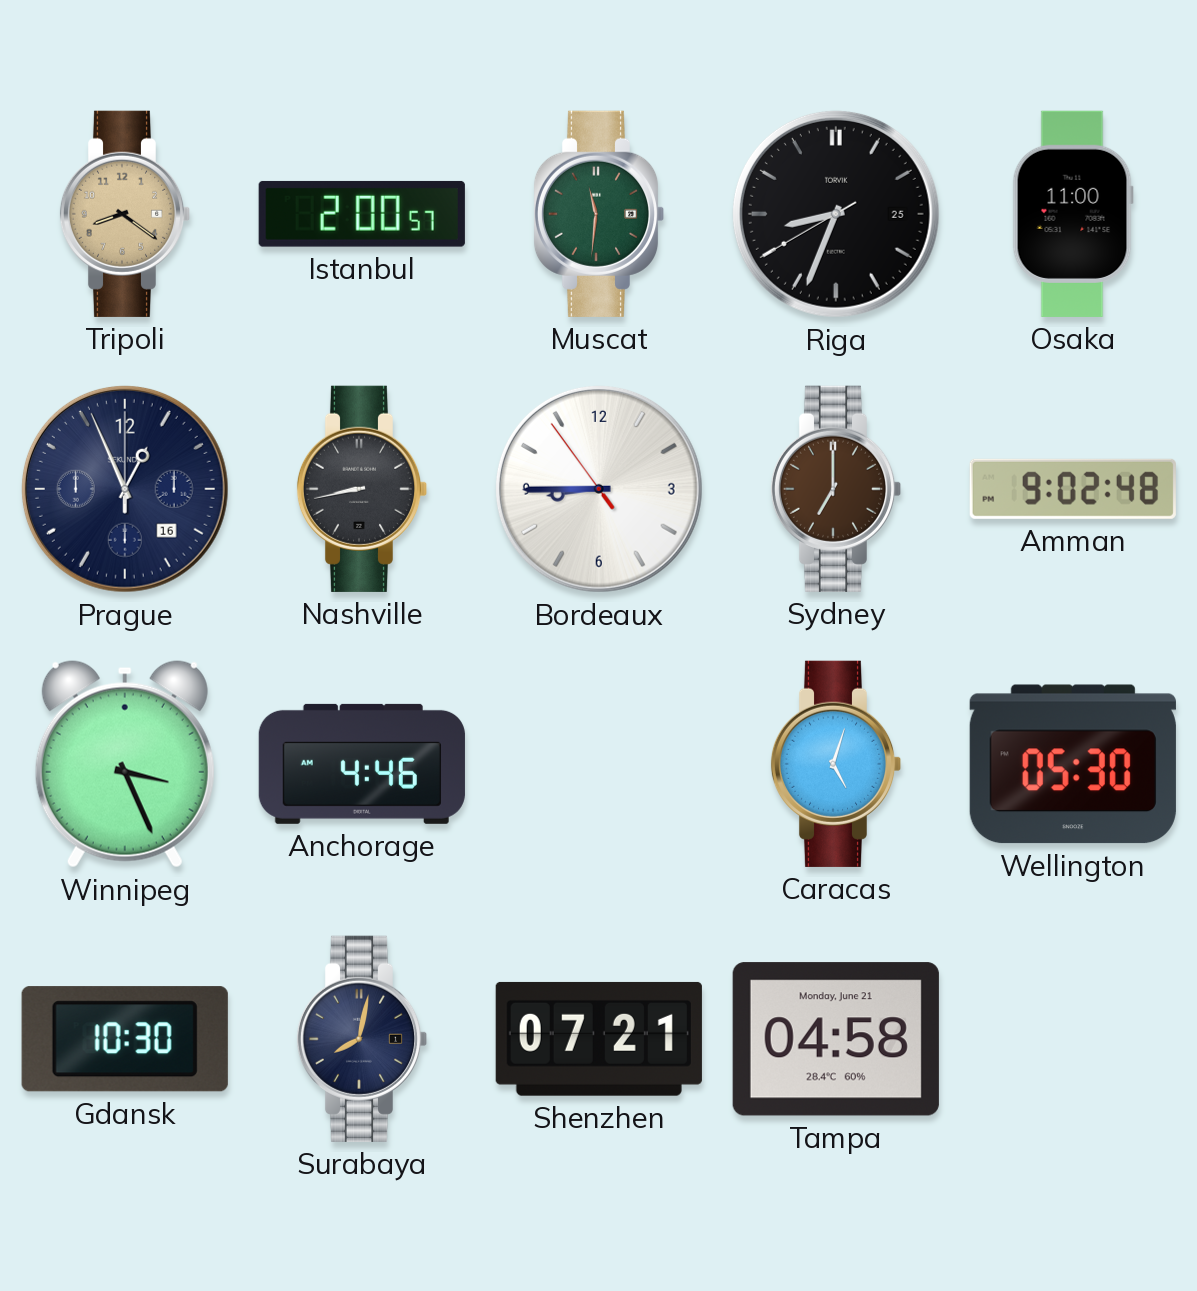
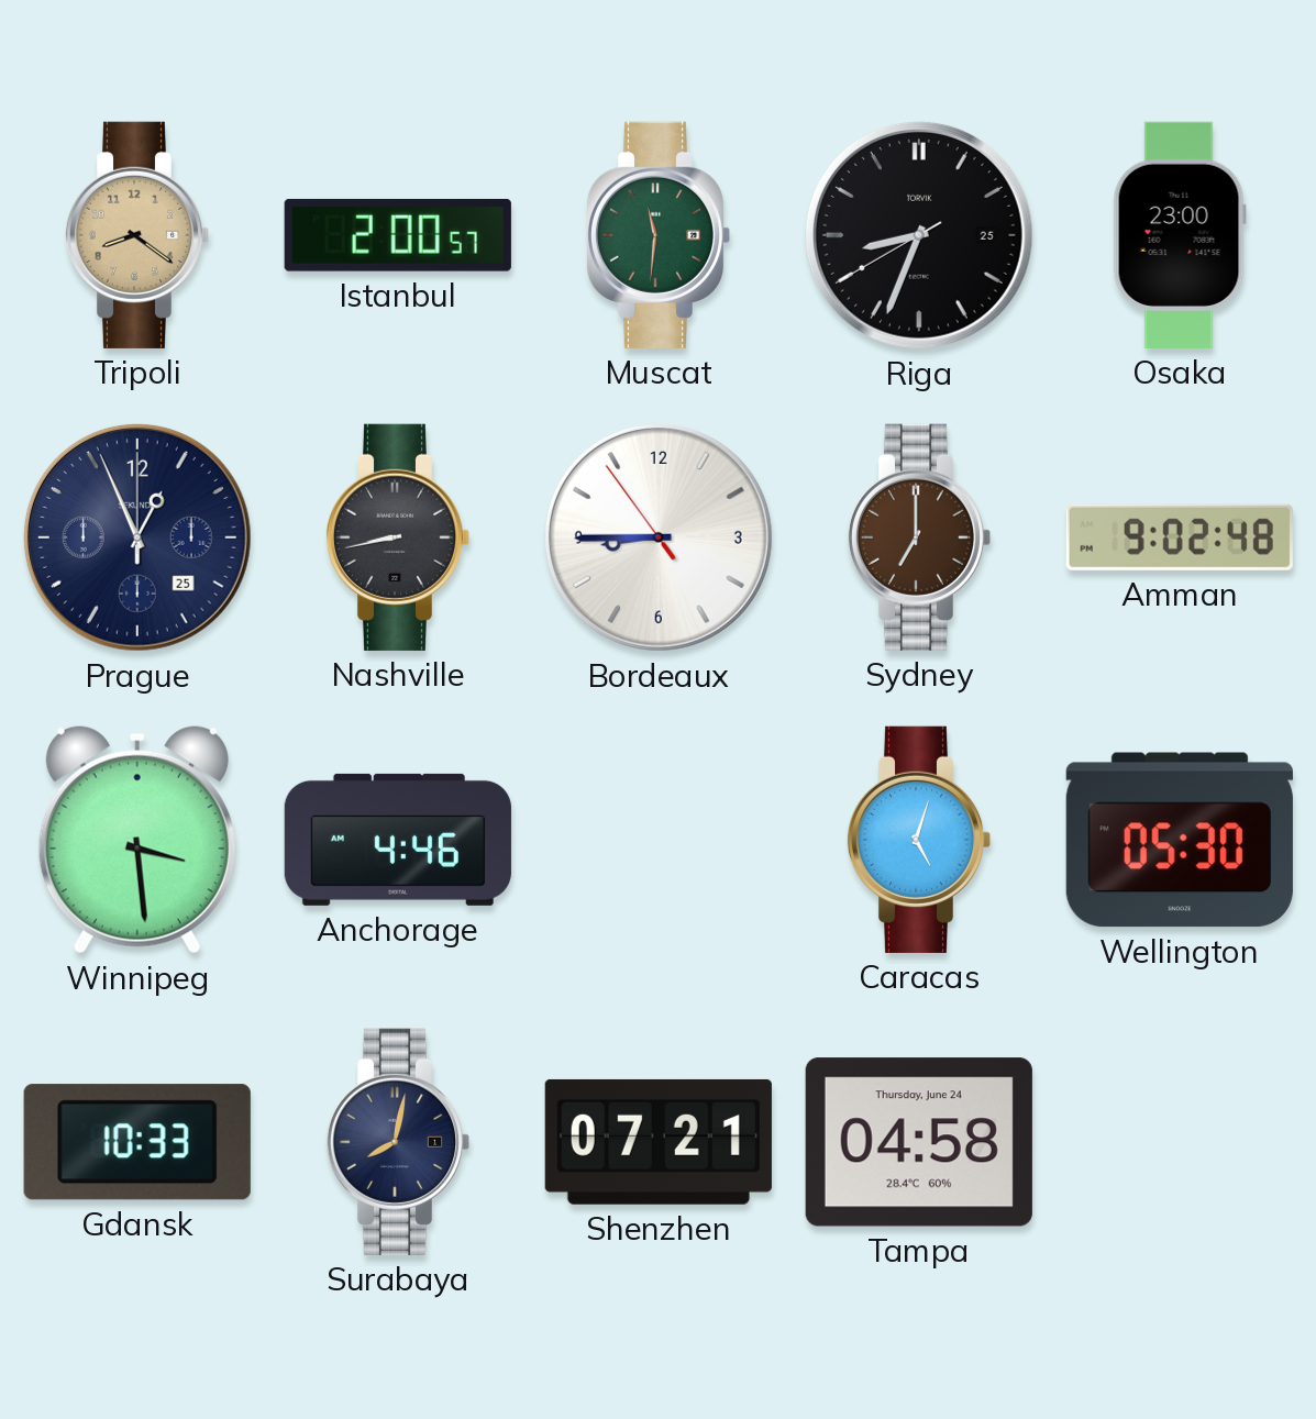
Osaka: 11:00 -> 23:00 (1180, 235)
Prague date: 16 -> 25 (137, 537)
Winnipeg: 3:26 -> 3:29 (137, 840)
Gdansk: 10:30 -> 10:33 (137, 1142)
Tampa date: Monday, June 21 -> Thursday, June 24 (919, 1142)
